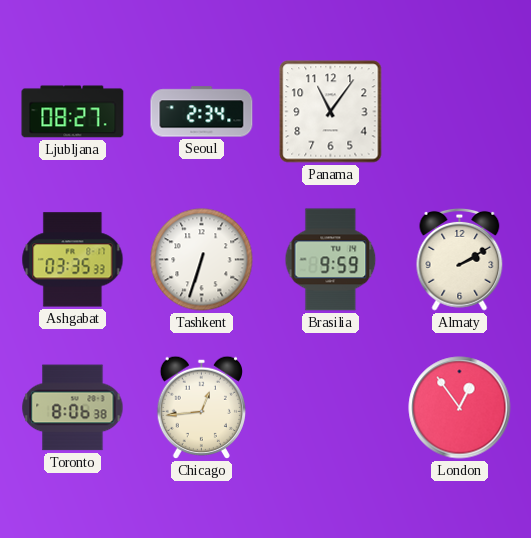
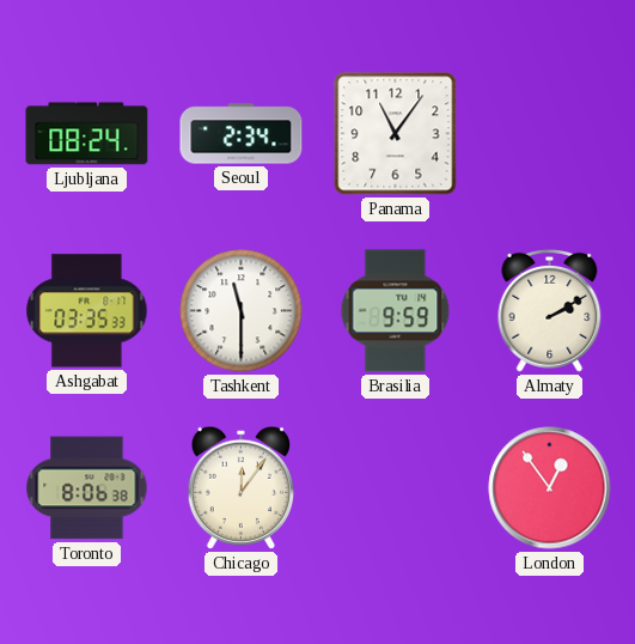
Ljubljana: 08:27 -> 08:24 (87, 134)
Tashkent: 6:33 -> 11:30 (242, 311)
Chicago: 12:44 -> 12:06 (240, 487)
